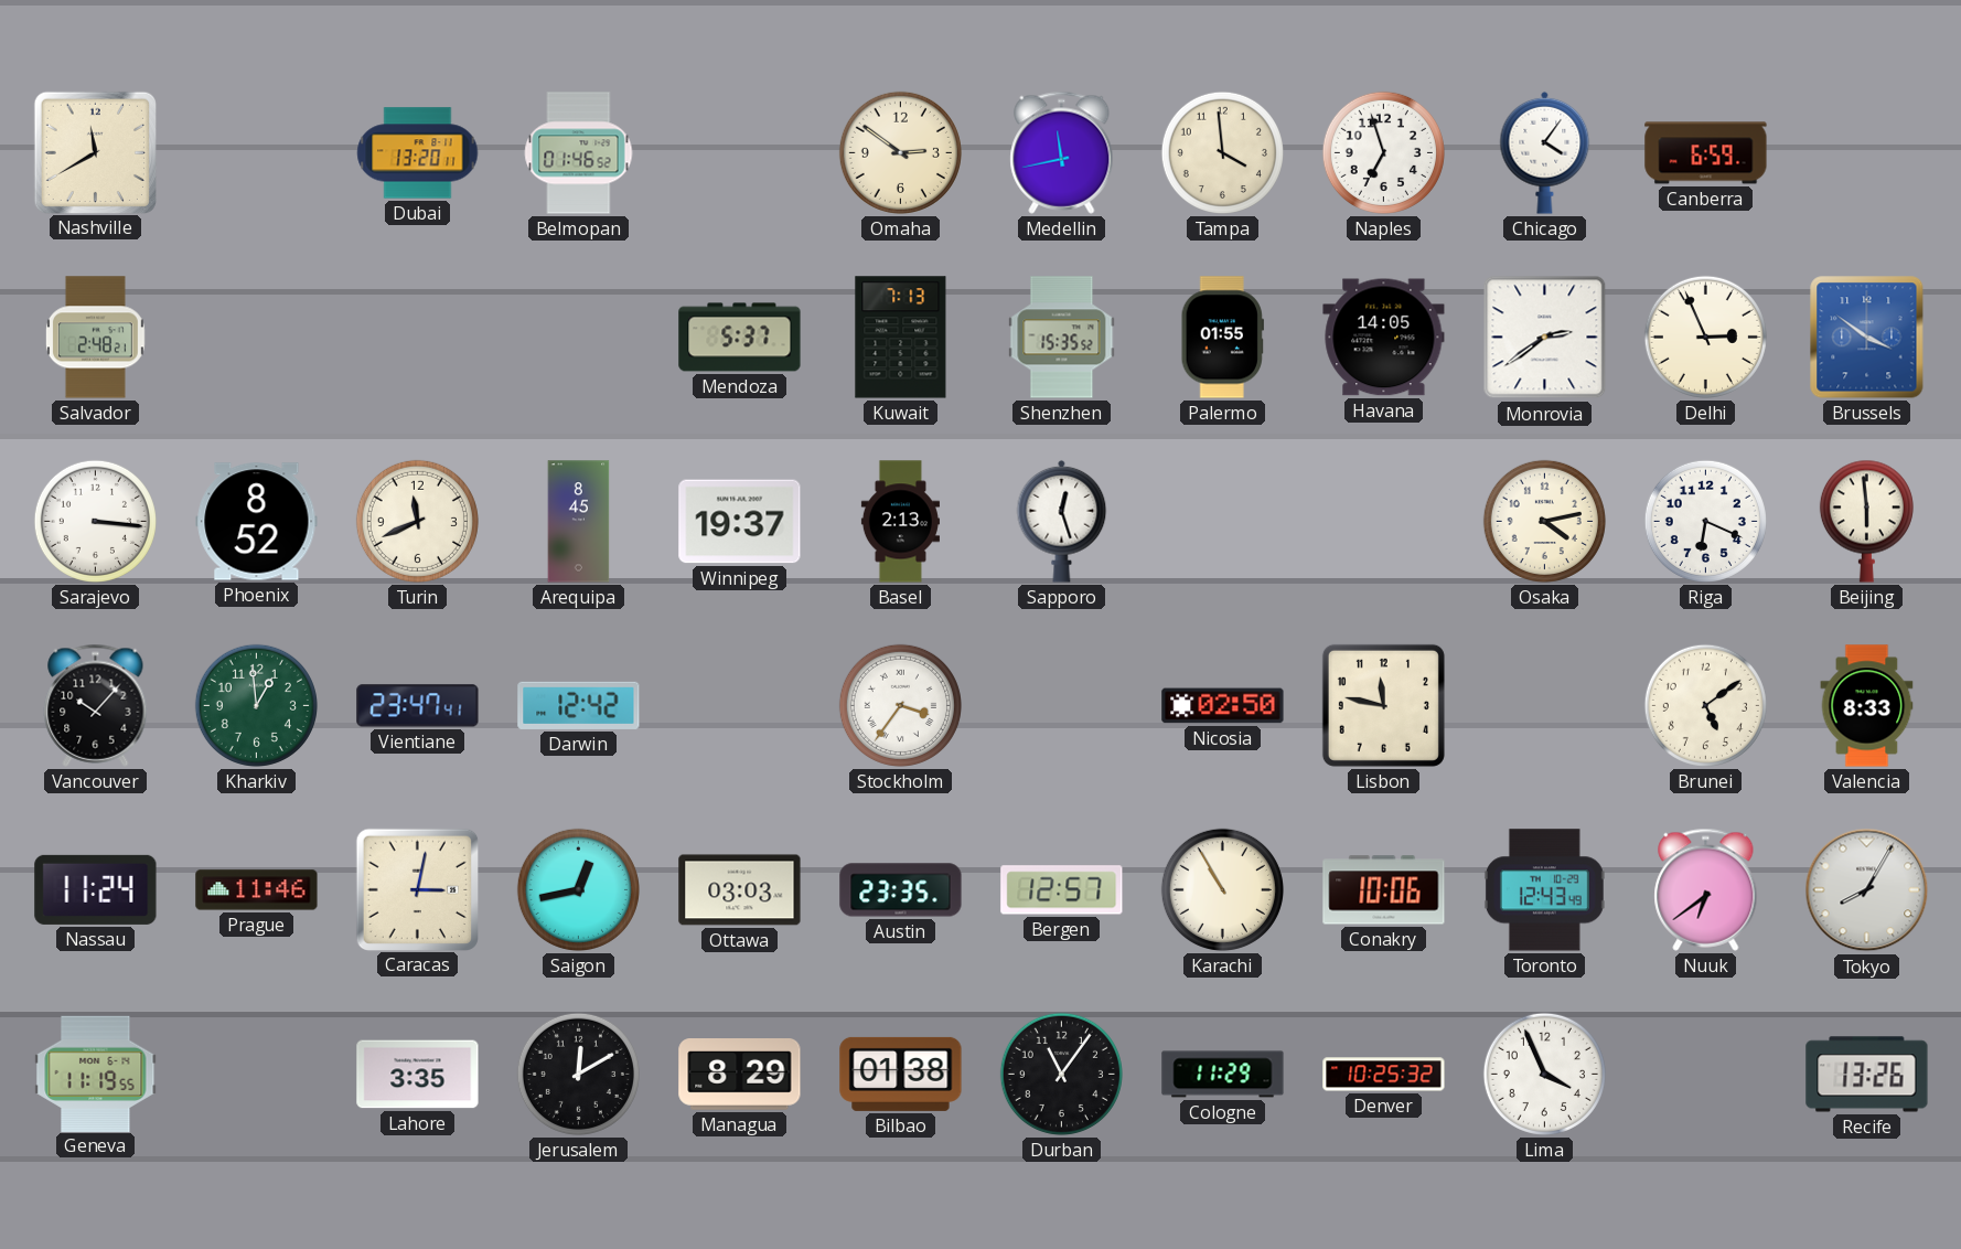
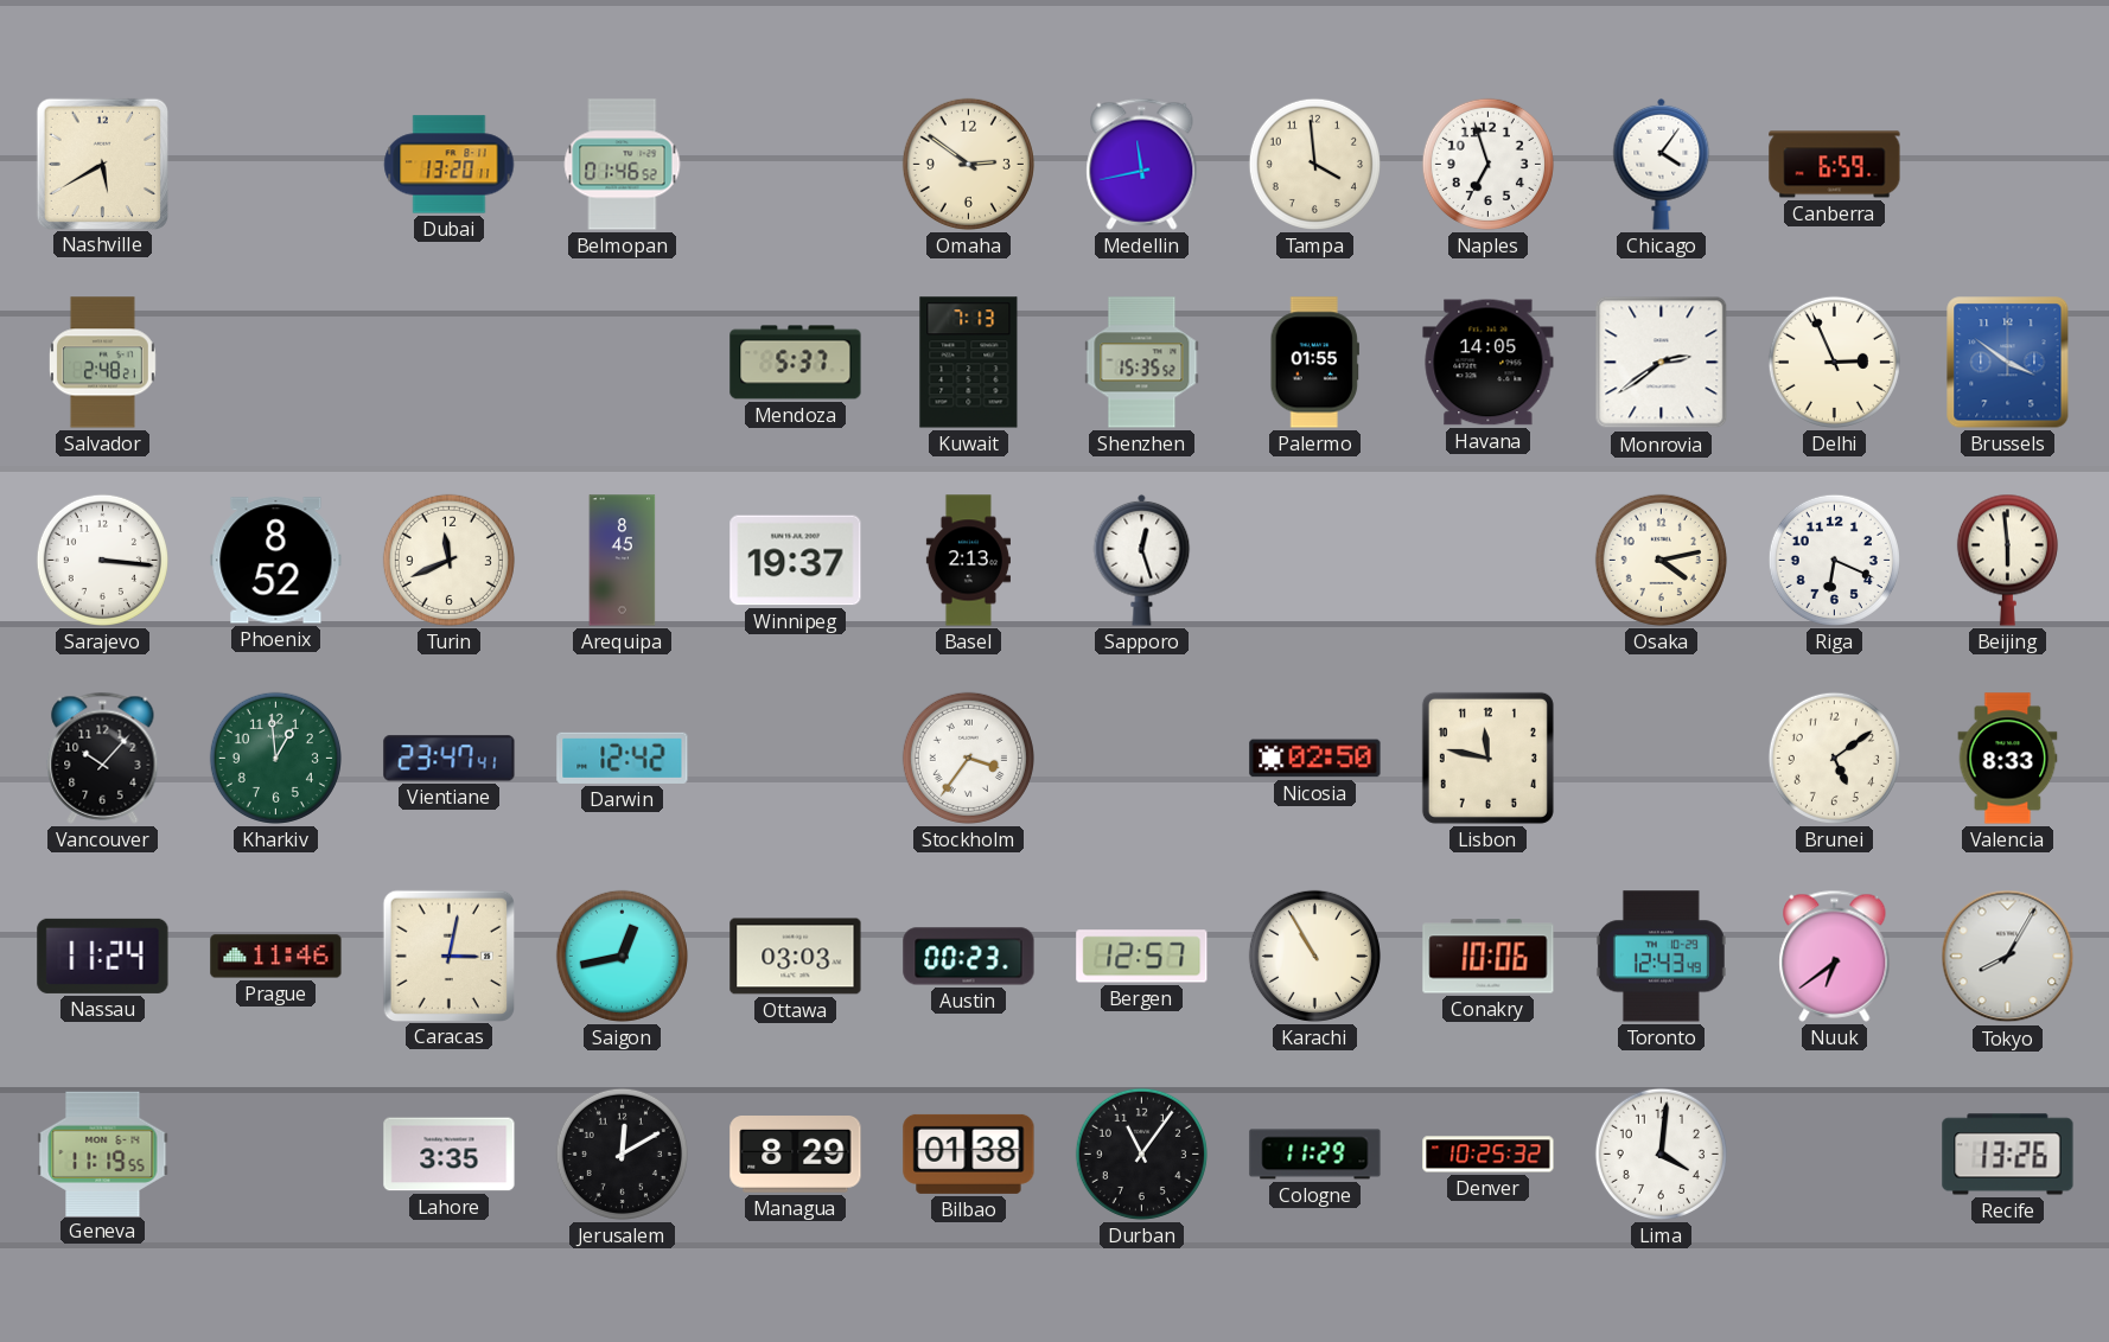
Nashville: 11:40 -> 5:40 (102, 164)
Austin: 23:35 -> 00:23 (969, 957)
Lima: 3:56 -> 4:01 (1661, 1154)
